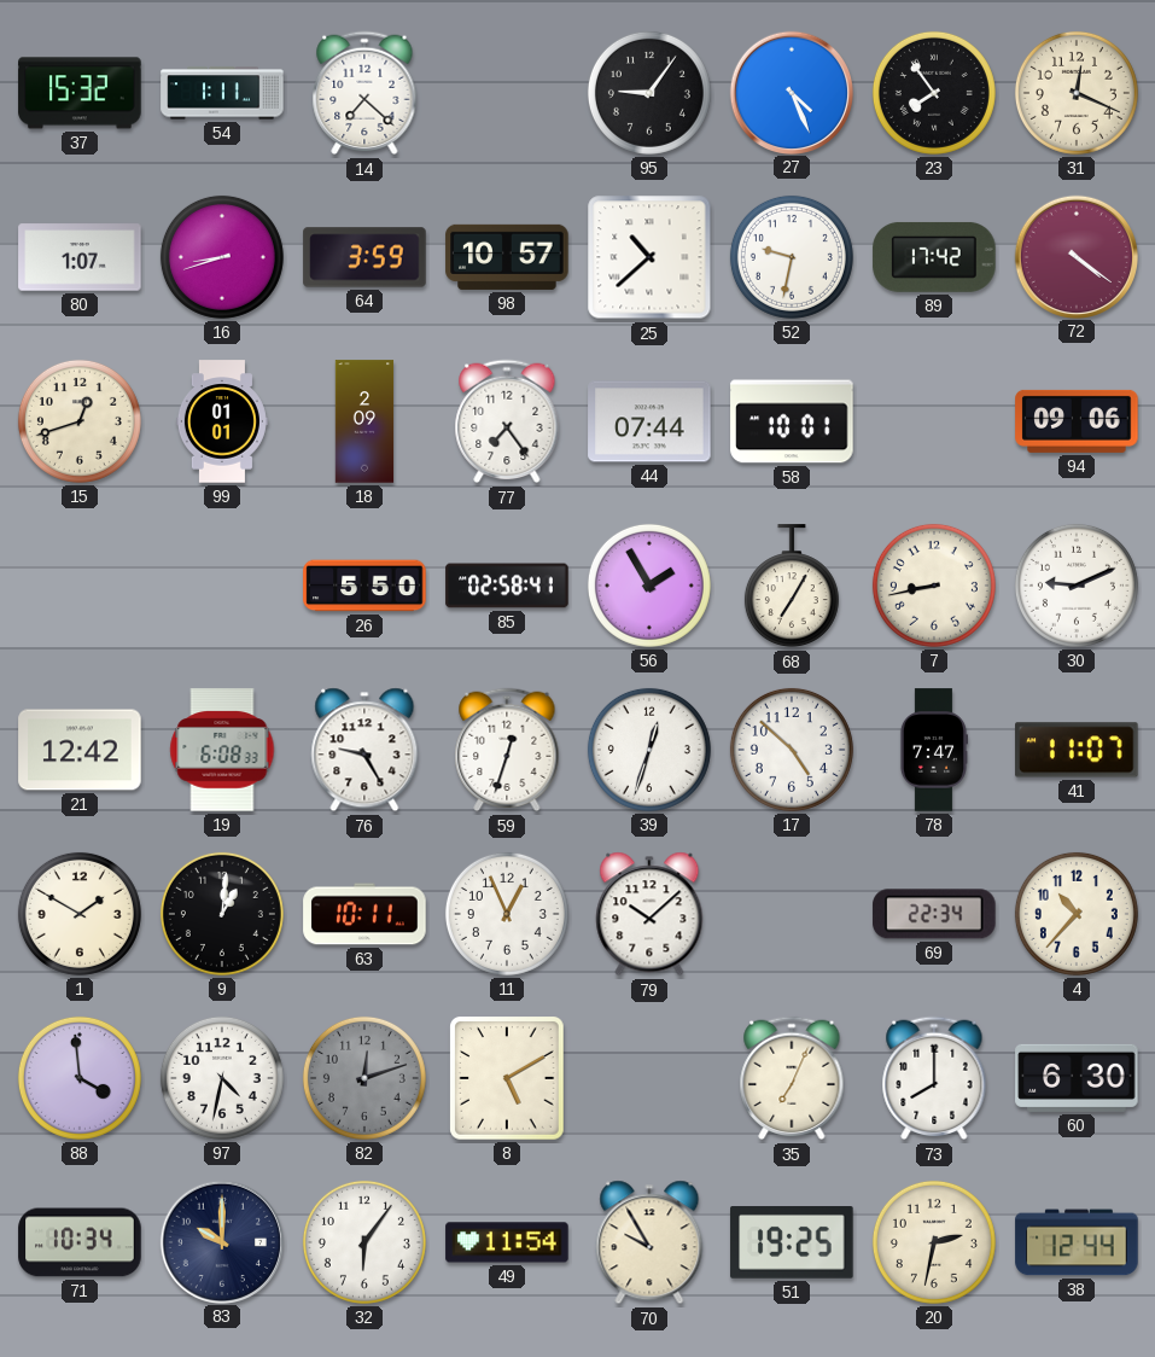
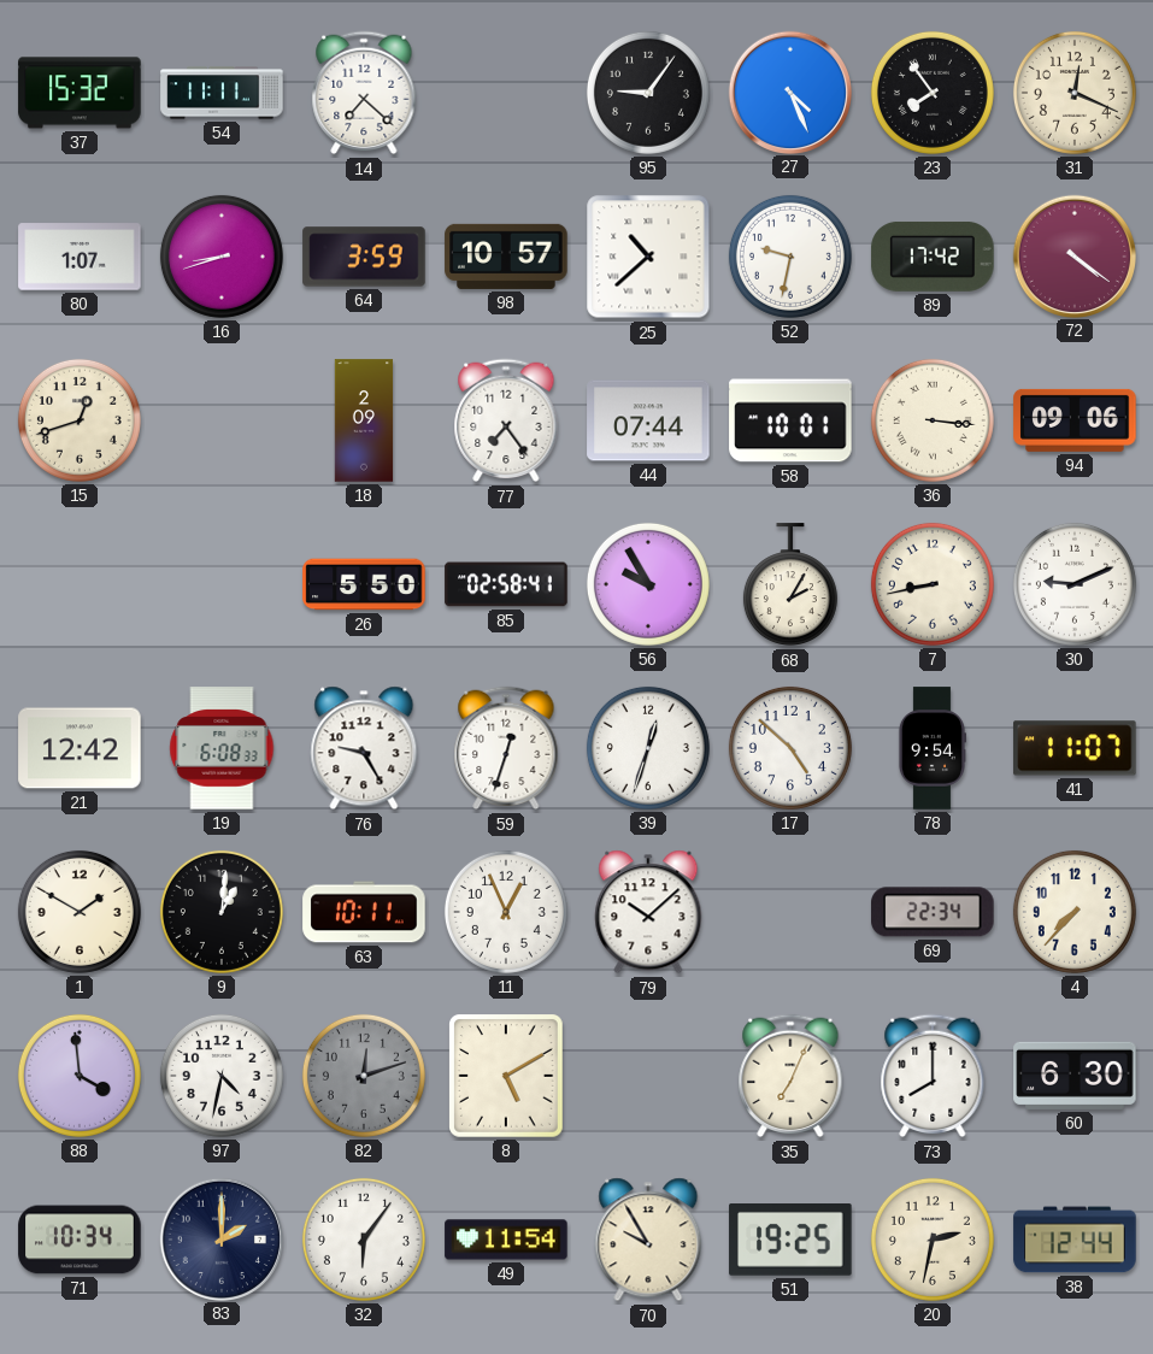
54: 1:11 -> 11:11 (222, 93)
99: 01:01 -> none (222, 421)
36: none -> 3:16 (933, 420)
56: 1:55 -> 9:55 (648, 584)
68: 7:05 -> 2:05 (790, 585)
78: 7:47 -> 9:54 (931, 748)
4: 10:37 -> 7:37 (1075, 912)
83: 10:00 -> 2:00 (220, 1238)
